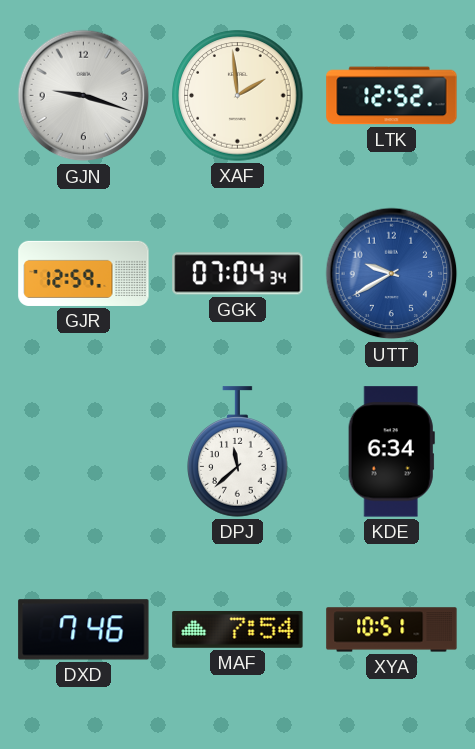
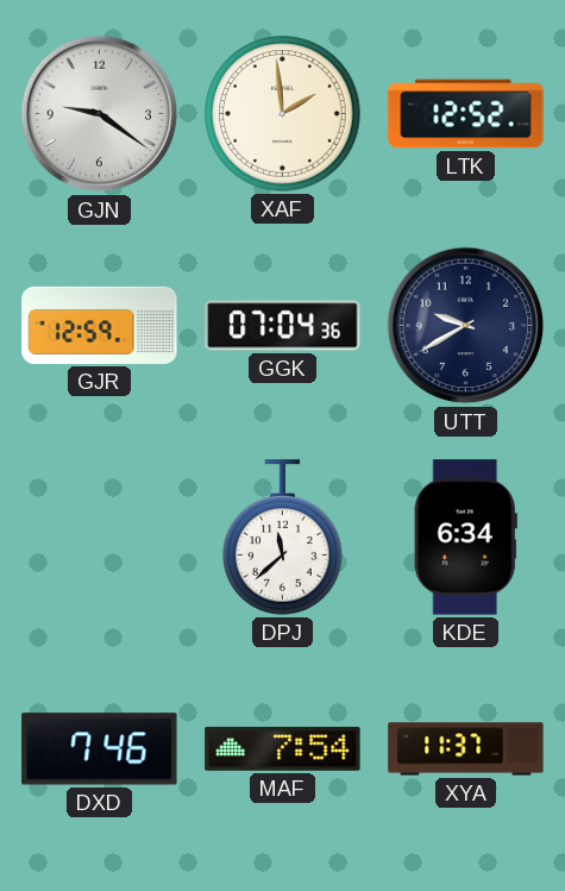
GJN: 9:18 -> 9:21 (100, 114)
GGK: 07:04:34 -> 07:04:36 (283, 326)
UTT dial: blue -> navy (466, 326)
XYA: 10:51 -> 11:37 (466, 749)
